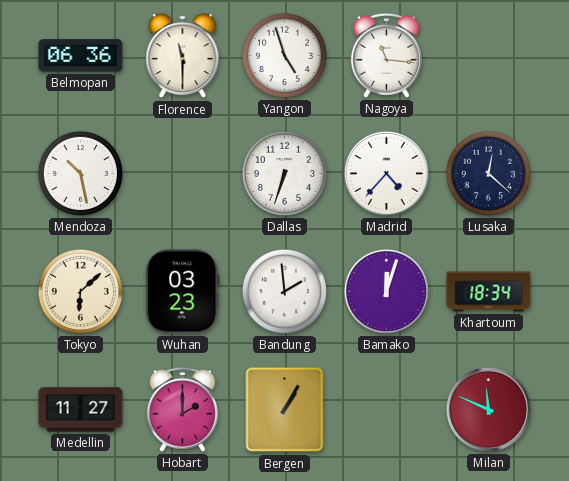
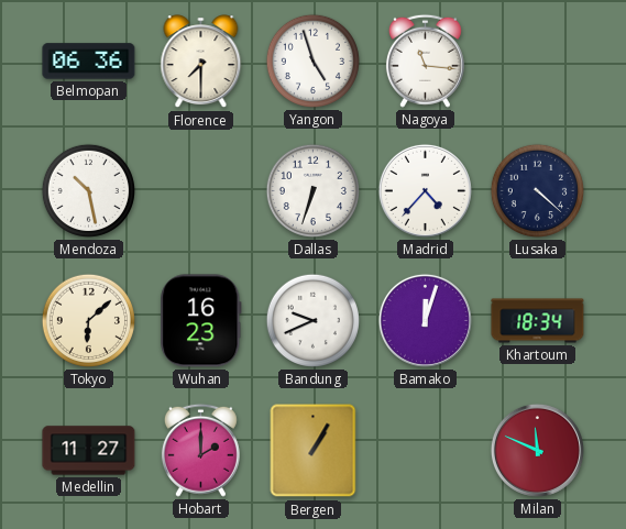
Florence: 11:30 -> 7:30 (201, 62)
Lusaka: 12:22 -> 4:22 (537, 190)
Wuhan: 03:23 -> 16:23 (201, 321)
Bandung: 1:59 -> 9:41 (312, 320)
